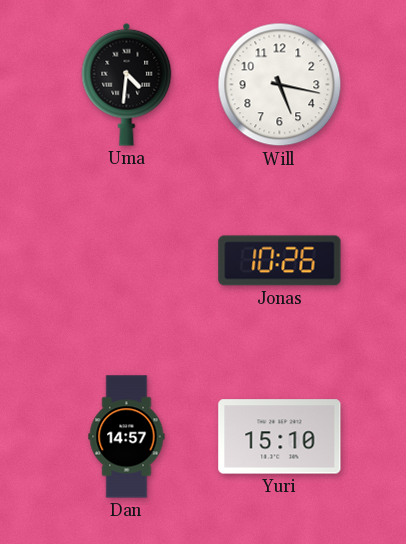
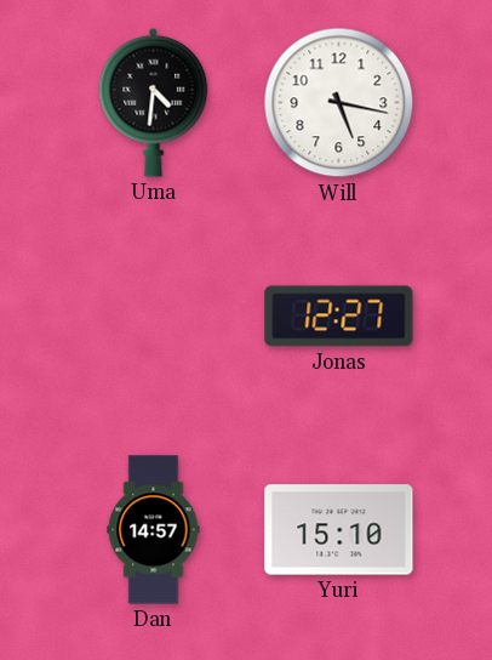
Jonas: 10:26 -> 12:27 (339, 317)
